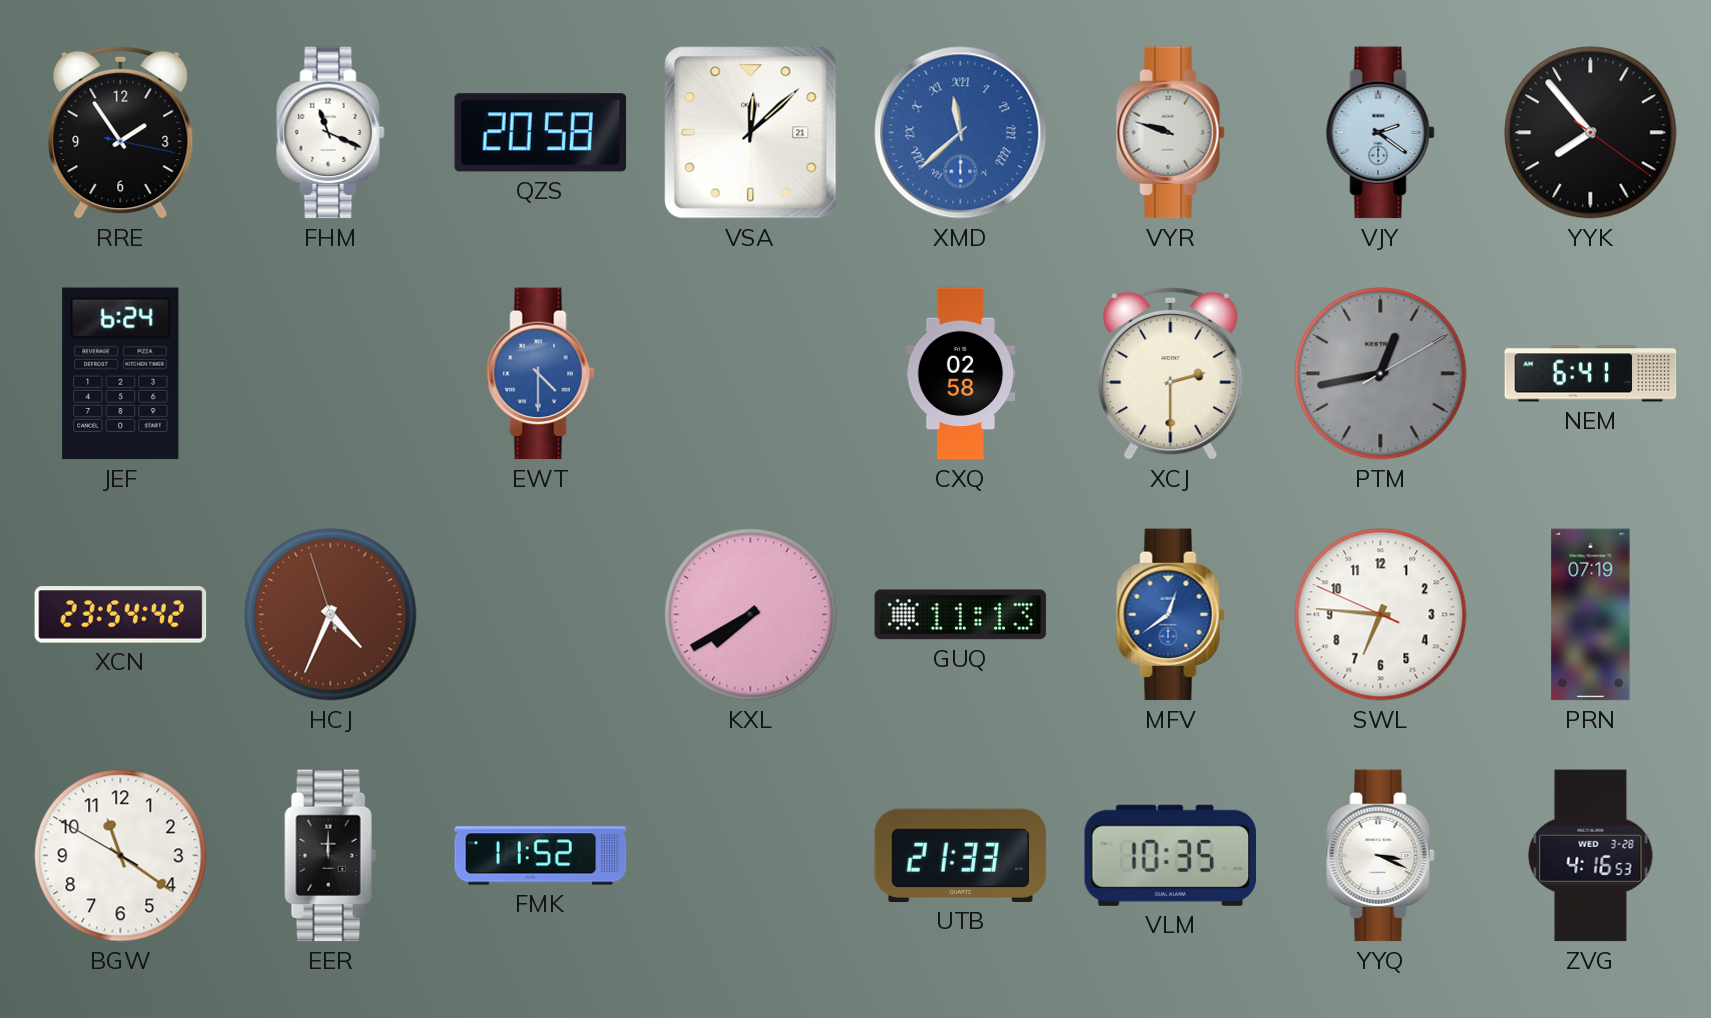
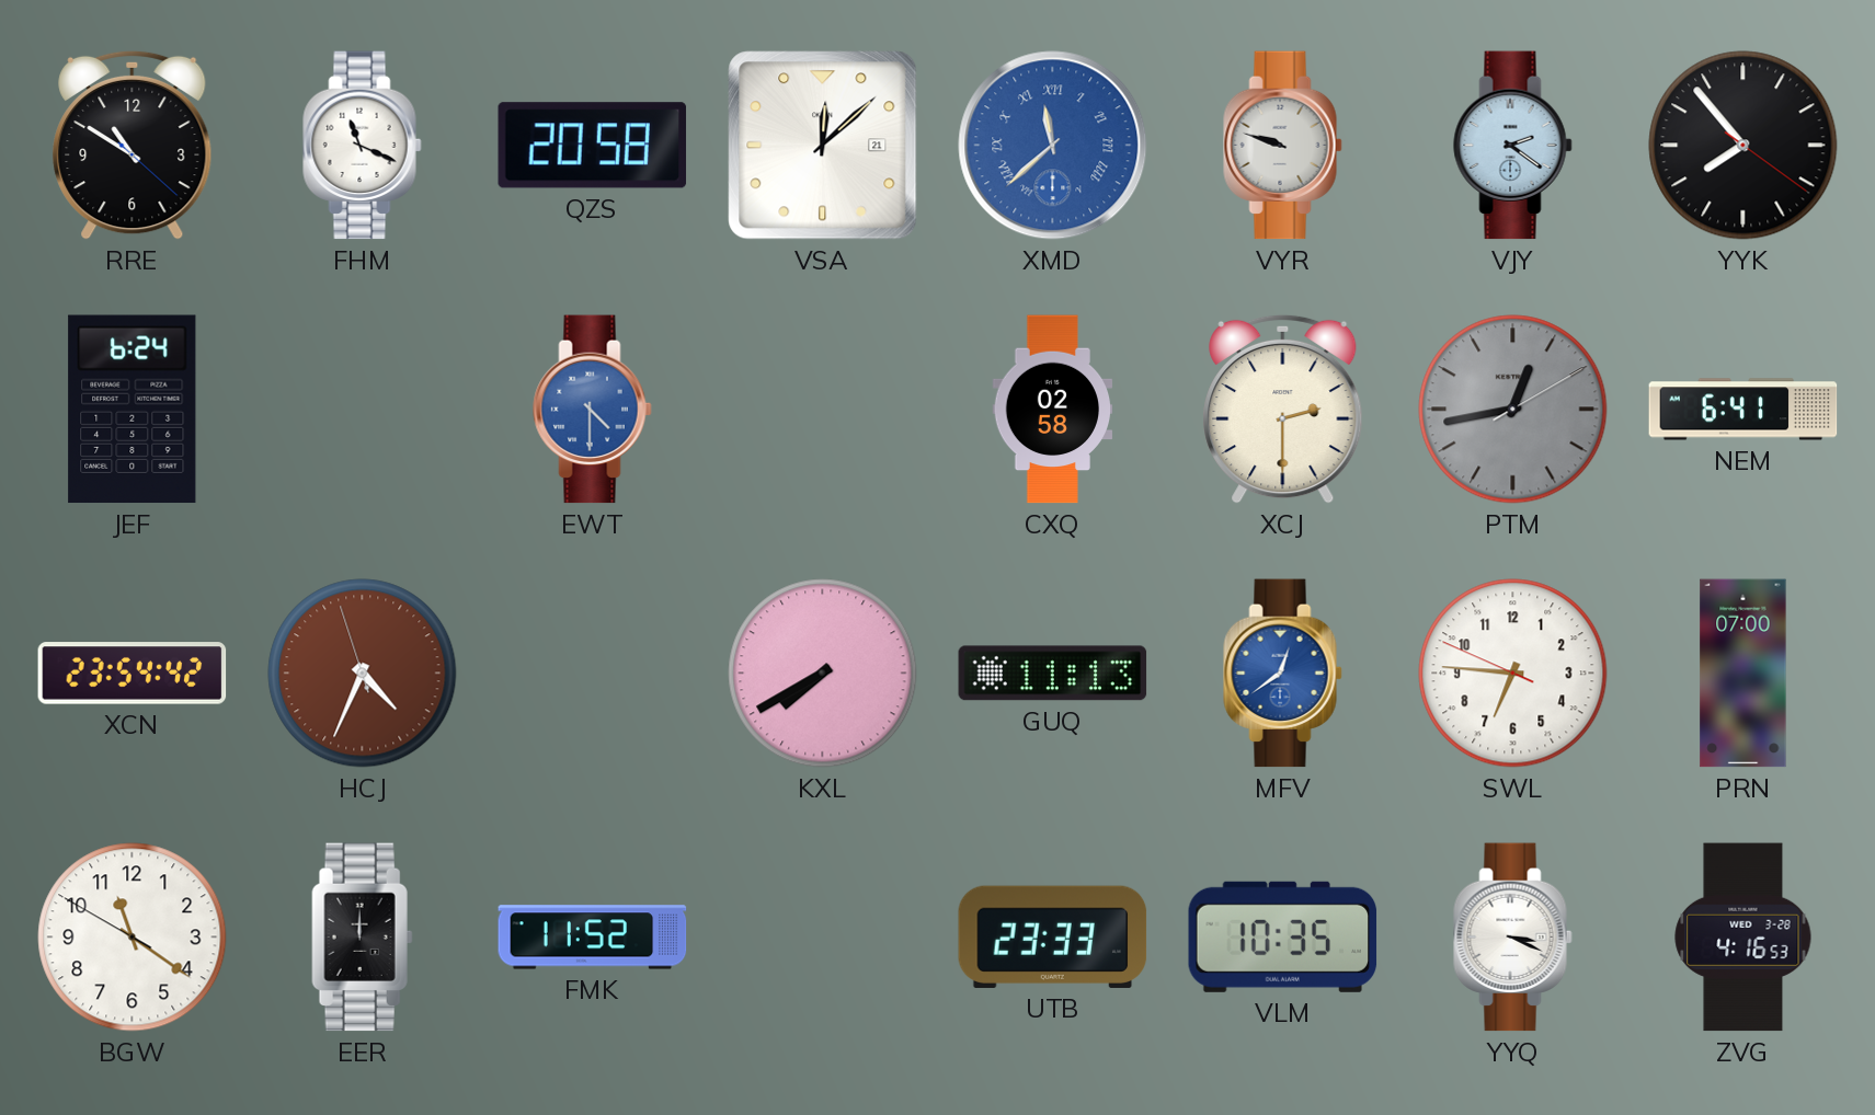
RRE: 1:54 -> 10:50 (133, 145)
PRN: 07:19 -> 07:00 (1743, 674)
UTB: 21:33 -> 23:33 (1053, 936)
